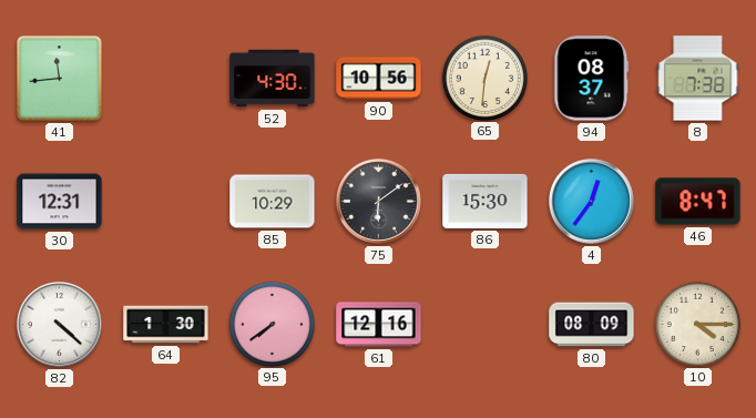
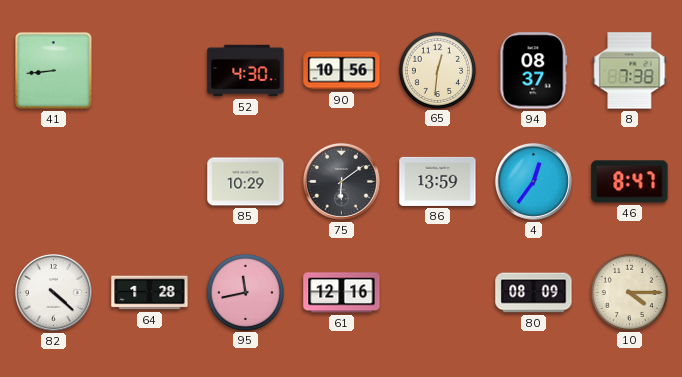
41: 11:44 -> 8:44 (54, 71)
30: 12:31 -> none (60, 202)
86: 15:30 -> 13:59 (438, 181)
64: 1:30 -> 1:28 (150, 293)
95: 7:39 -> 11:43 (245, 292)
